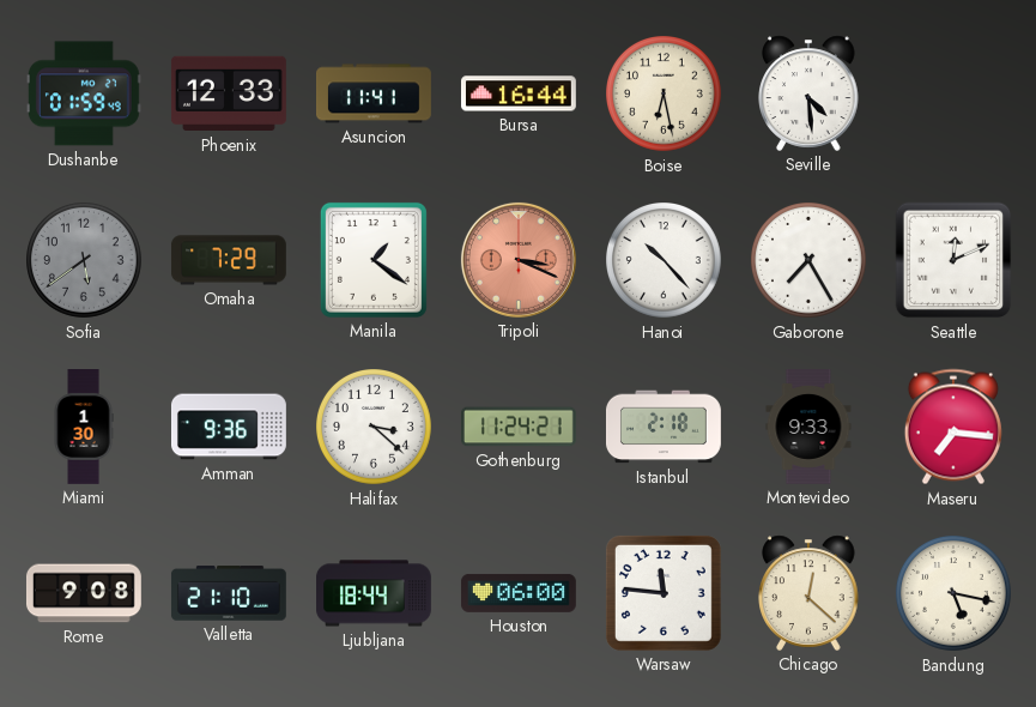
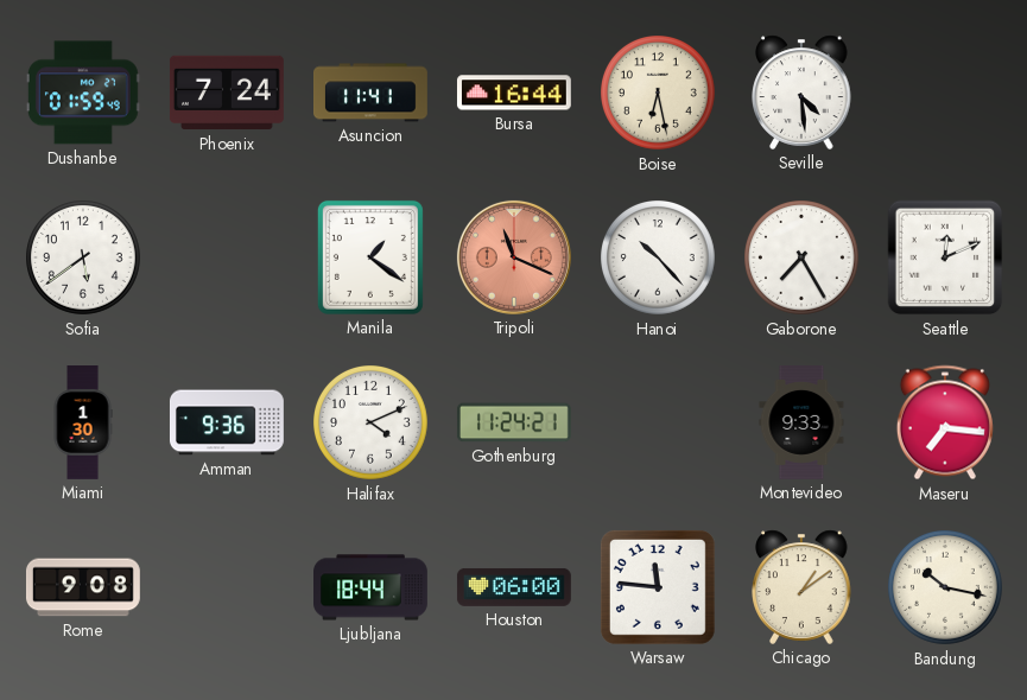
Phoenix: 12:33 -> 7:24 (227, 93)
Sofia dial: grey -> white (84, 259)
Omaha: 7:29 -> none (229, 260)
Tripoli: 3:19 -> 11:19 (514, 257)
Halifax: 3:22 -> 4:11 (372, 424)
Istanbul: 2:18 -> none (664, 427)
Valletta: 21:10 -> none (229, 593)
Chicago: 12:22 -> 1:09 (801, 587)
Bandung: 5:17 -> 10:17 (946, 588)
